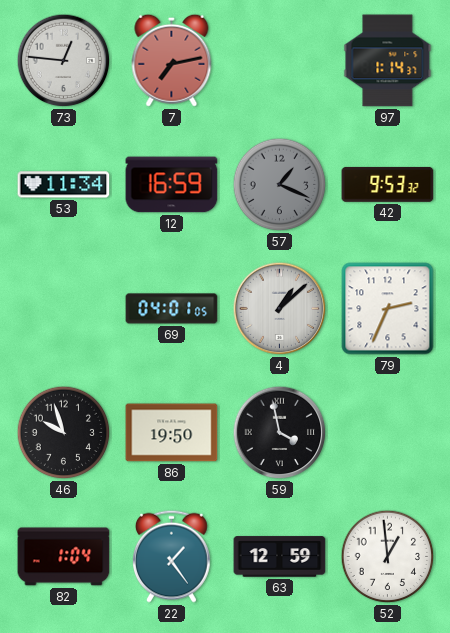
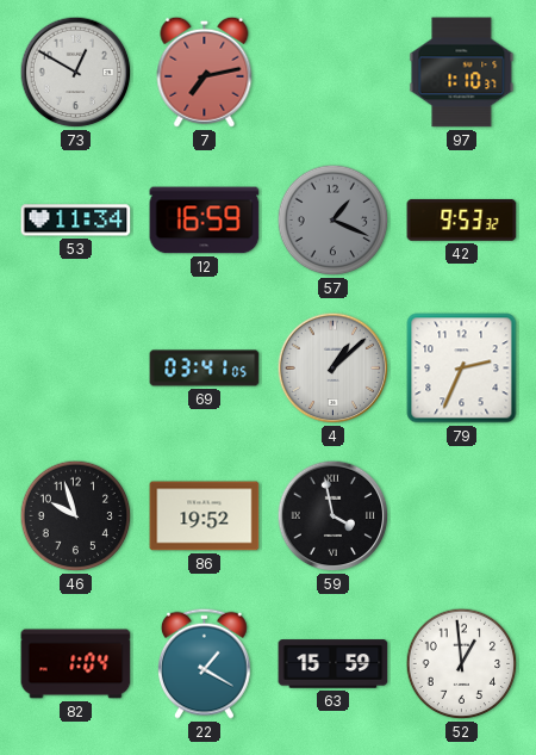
73: 12:46 -> 12:50 (76, 73)
97: 1:14 -> 1:10 (462, 73)
69: 04:01 -> 03:41 (205, 369)
86: 19:50 -> 19:52 (205, 516)
22: 1:24 -> 1:20 (205, 663)
63: 12:59 -> 15:59 (334, 664)
